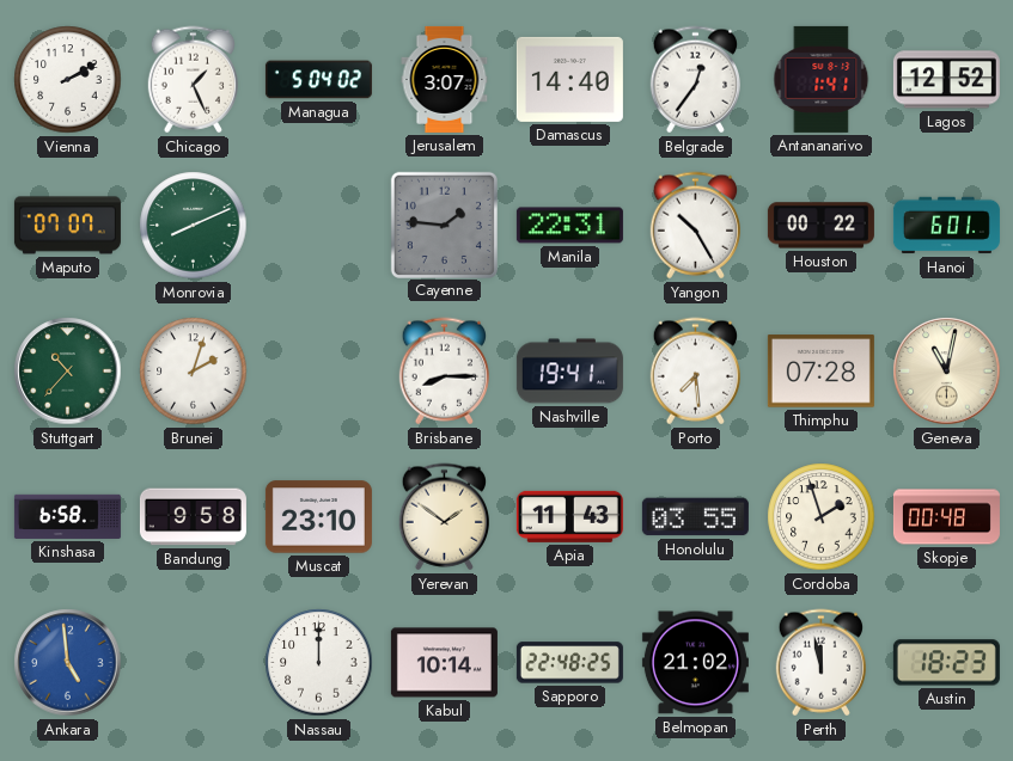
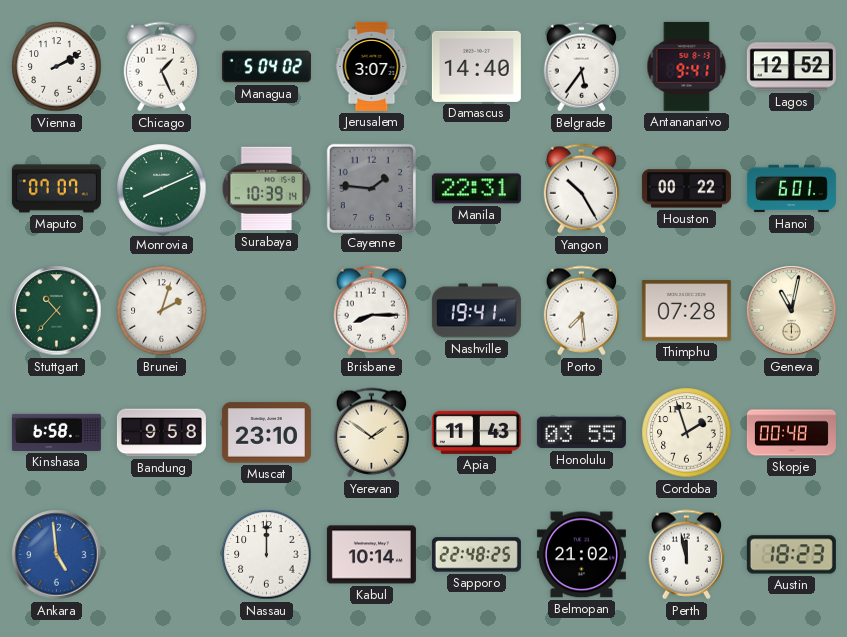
Belgrade: 12:36 -> 5:36 (581, 67)
Antananarivo: 1:41 -> 9:41 (687, 66)
Surabaya: none -> 10:39 (267, 189)
